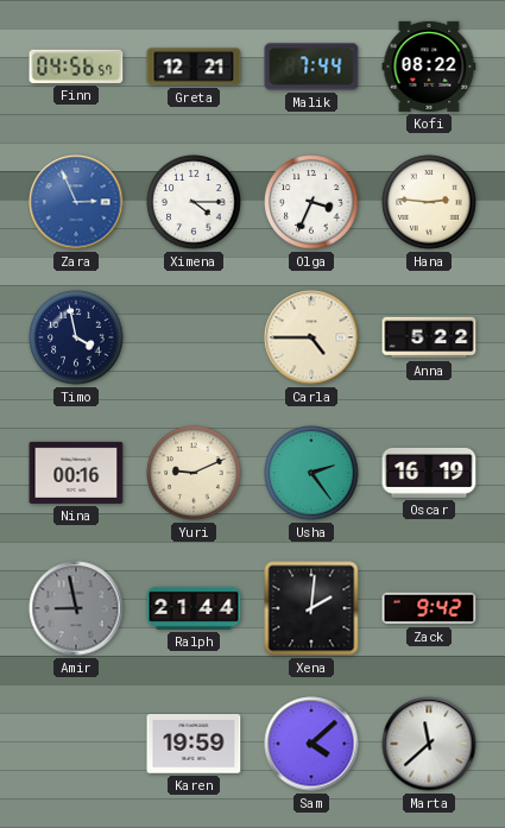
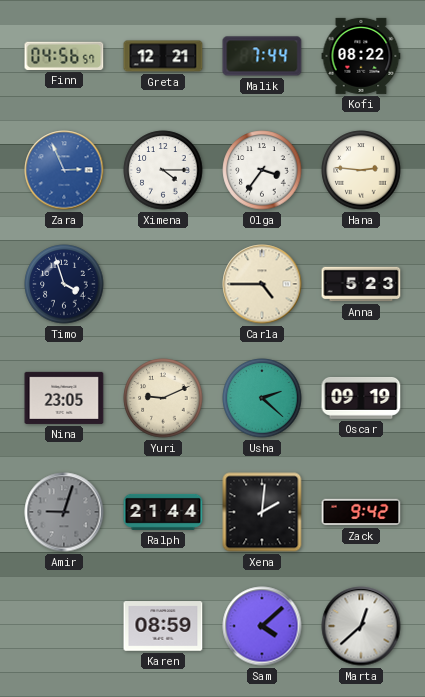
Olga: 3:34 -> 3:36 (262, 170)
Timo: 3:58 -> 3:57 (64, 284)
Anna: 5:22 -> 5:23 (361, 284)
Nina: 00:16 -> 23:05 (64, 398)
Usha: 2:24 -> 2:22 (262, 398)
Oscar: 16:19 -> 09:19 (361, 398)
Amir: 8:58 -> 9:03 (64, 512)
Karen: 19:59 -> 08:59 (163, 626)
Marta: 11:38 -> 12:38 (361, 626)
